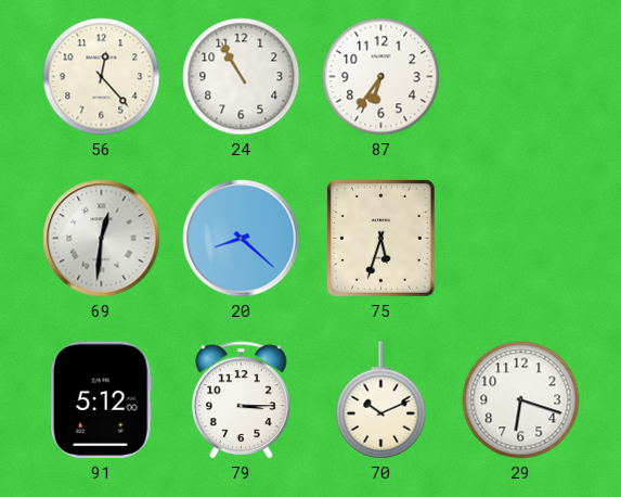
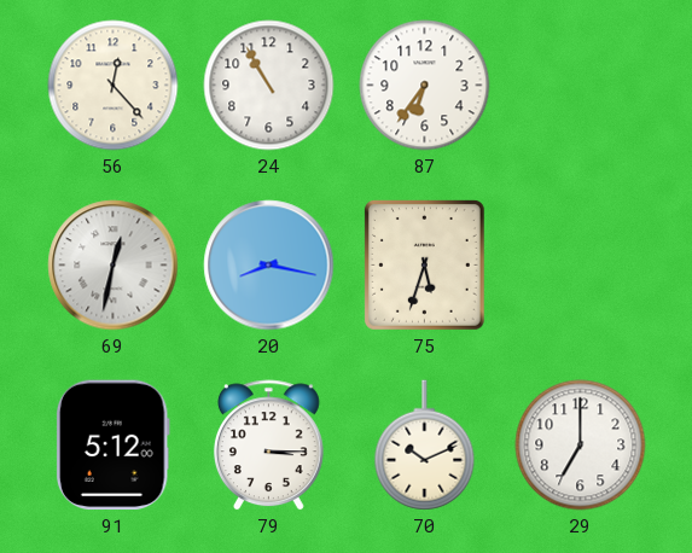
69: 12:31 -> 12:32 (114, 266)
20: 8:22 -> 8:17 (269, 266)
29: 6:18 -> 7:00 (581, 446)
